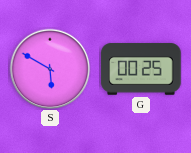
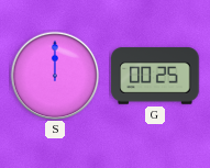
S: 5:50 -> 12:00 (55, 76)
